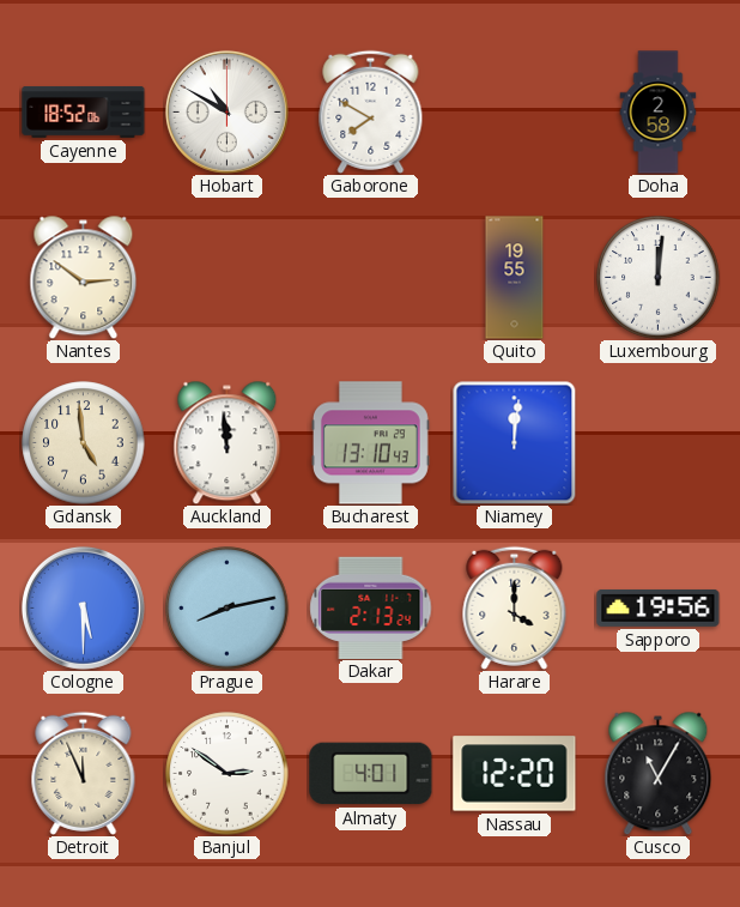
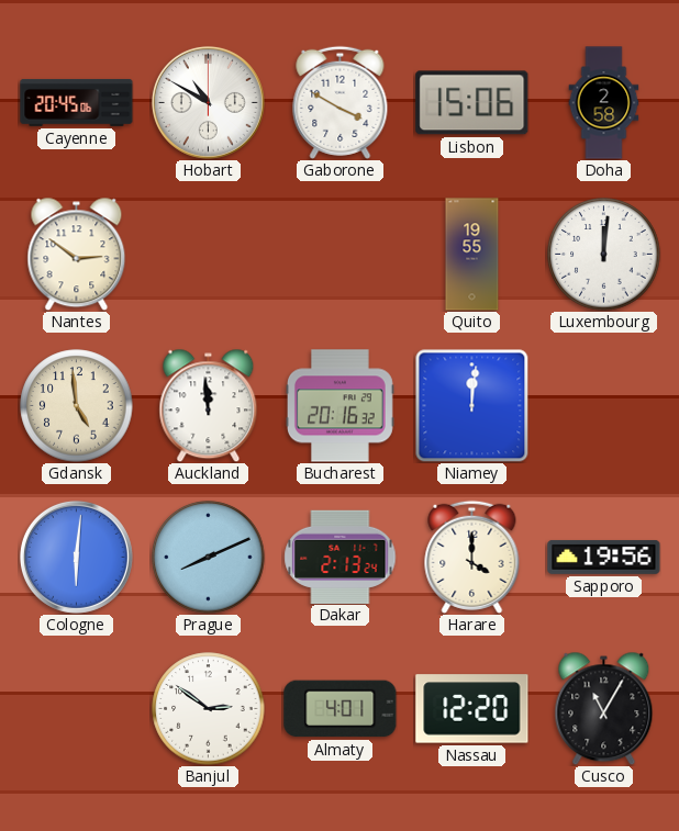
Cayenne: 18:52 -> 20:45 (77, 102)
Gaborone: 7:50 -> 3:50 (341, 102)
Lisbon: none -> 15:06 (472, 103)
Bucharest: 13:10 -> 20:16 (340, 406)
Cologne: 5:30 -> 6:01 (76, 557)
Prague: 8:13 -> 8:11 (209, 558)
Detroit: 11:56 -> none (84, 773)
